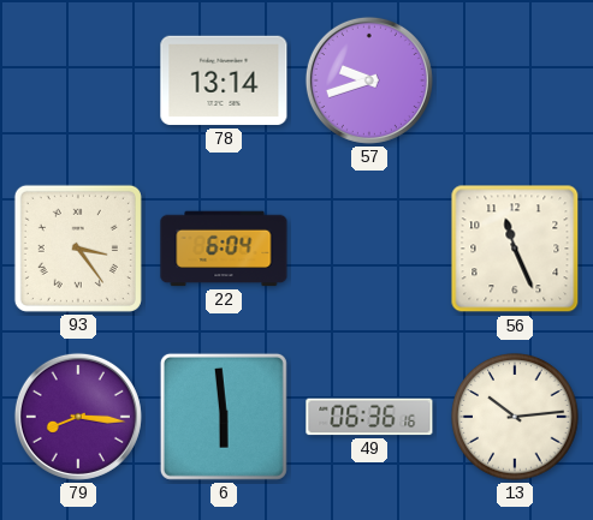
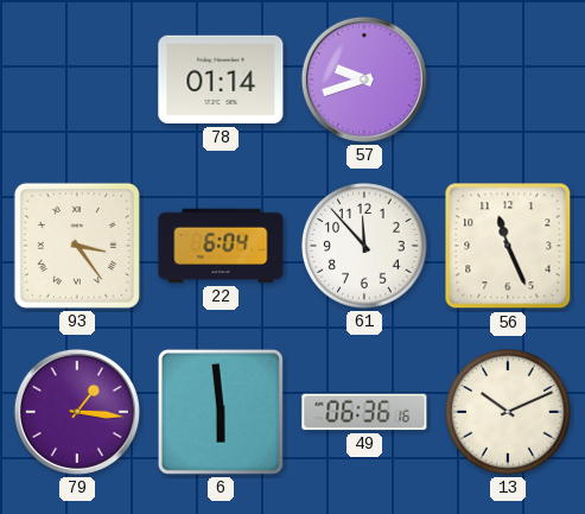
78: 13:14 -> 01:14 (221, 80)
61: none -> 11:53 (364, 246)
79: 8:16 -> 1:16 (77, 412)
13: 10:14 -> 10:11 (508, 412)
